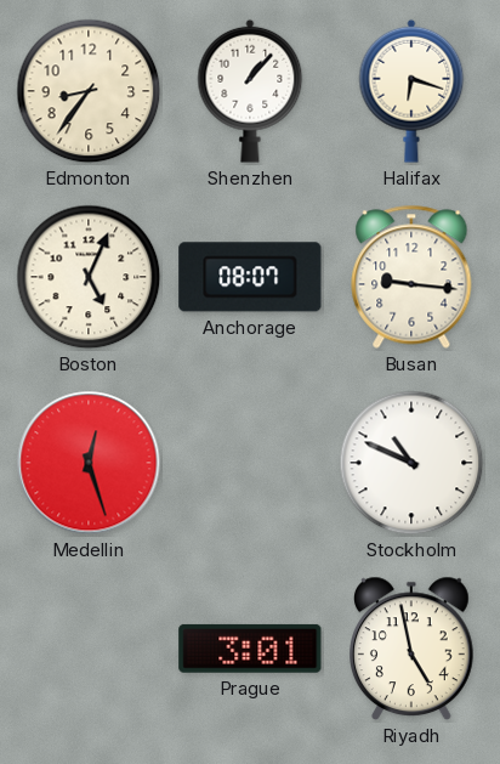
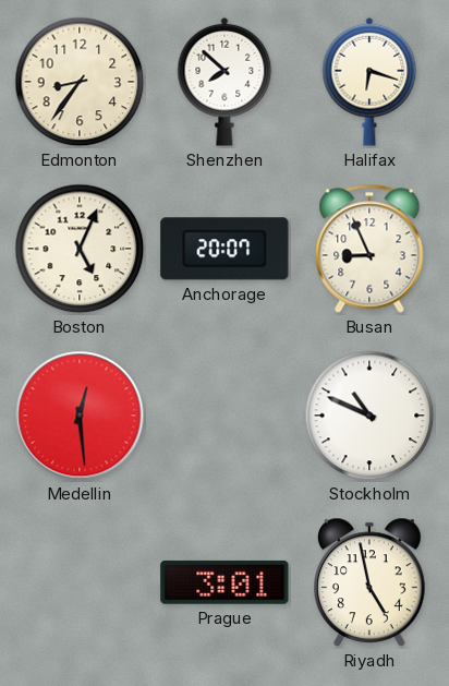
Shenzhen: 1:07 -> 7:52 (225, 82)
Anchorage: 08:07 -> 20:07 (225, 249)
Busan: 9:16 -> 8:56 (369, 249)
Medellin: 12:27 -> 12:29 (80, 416)
